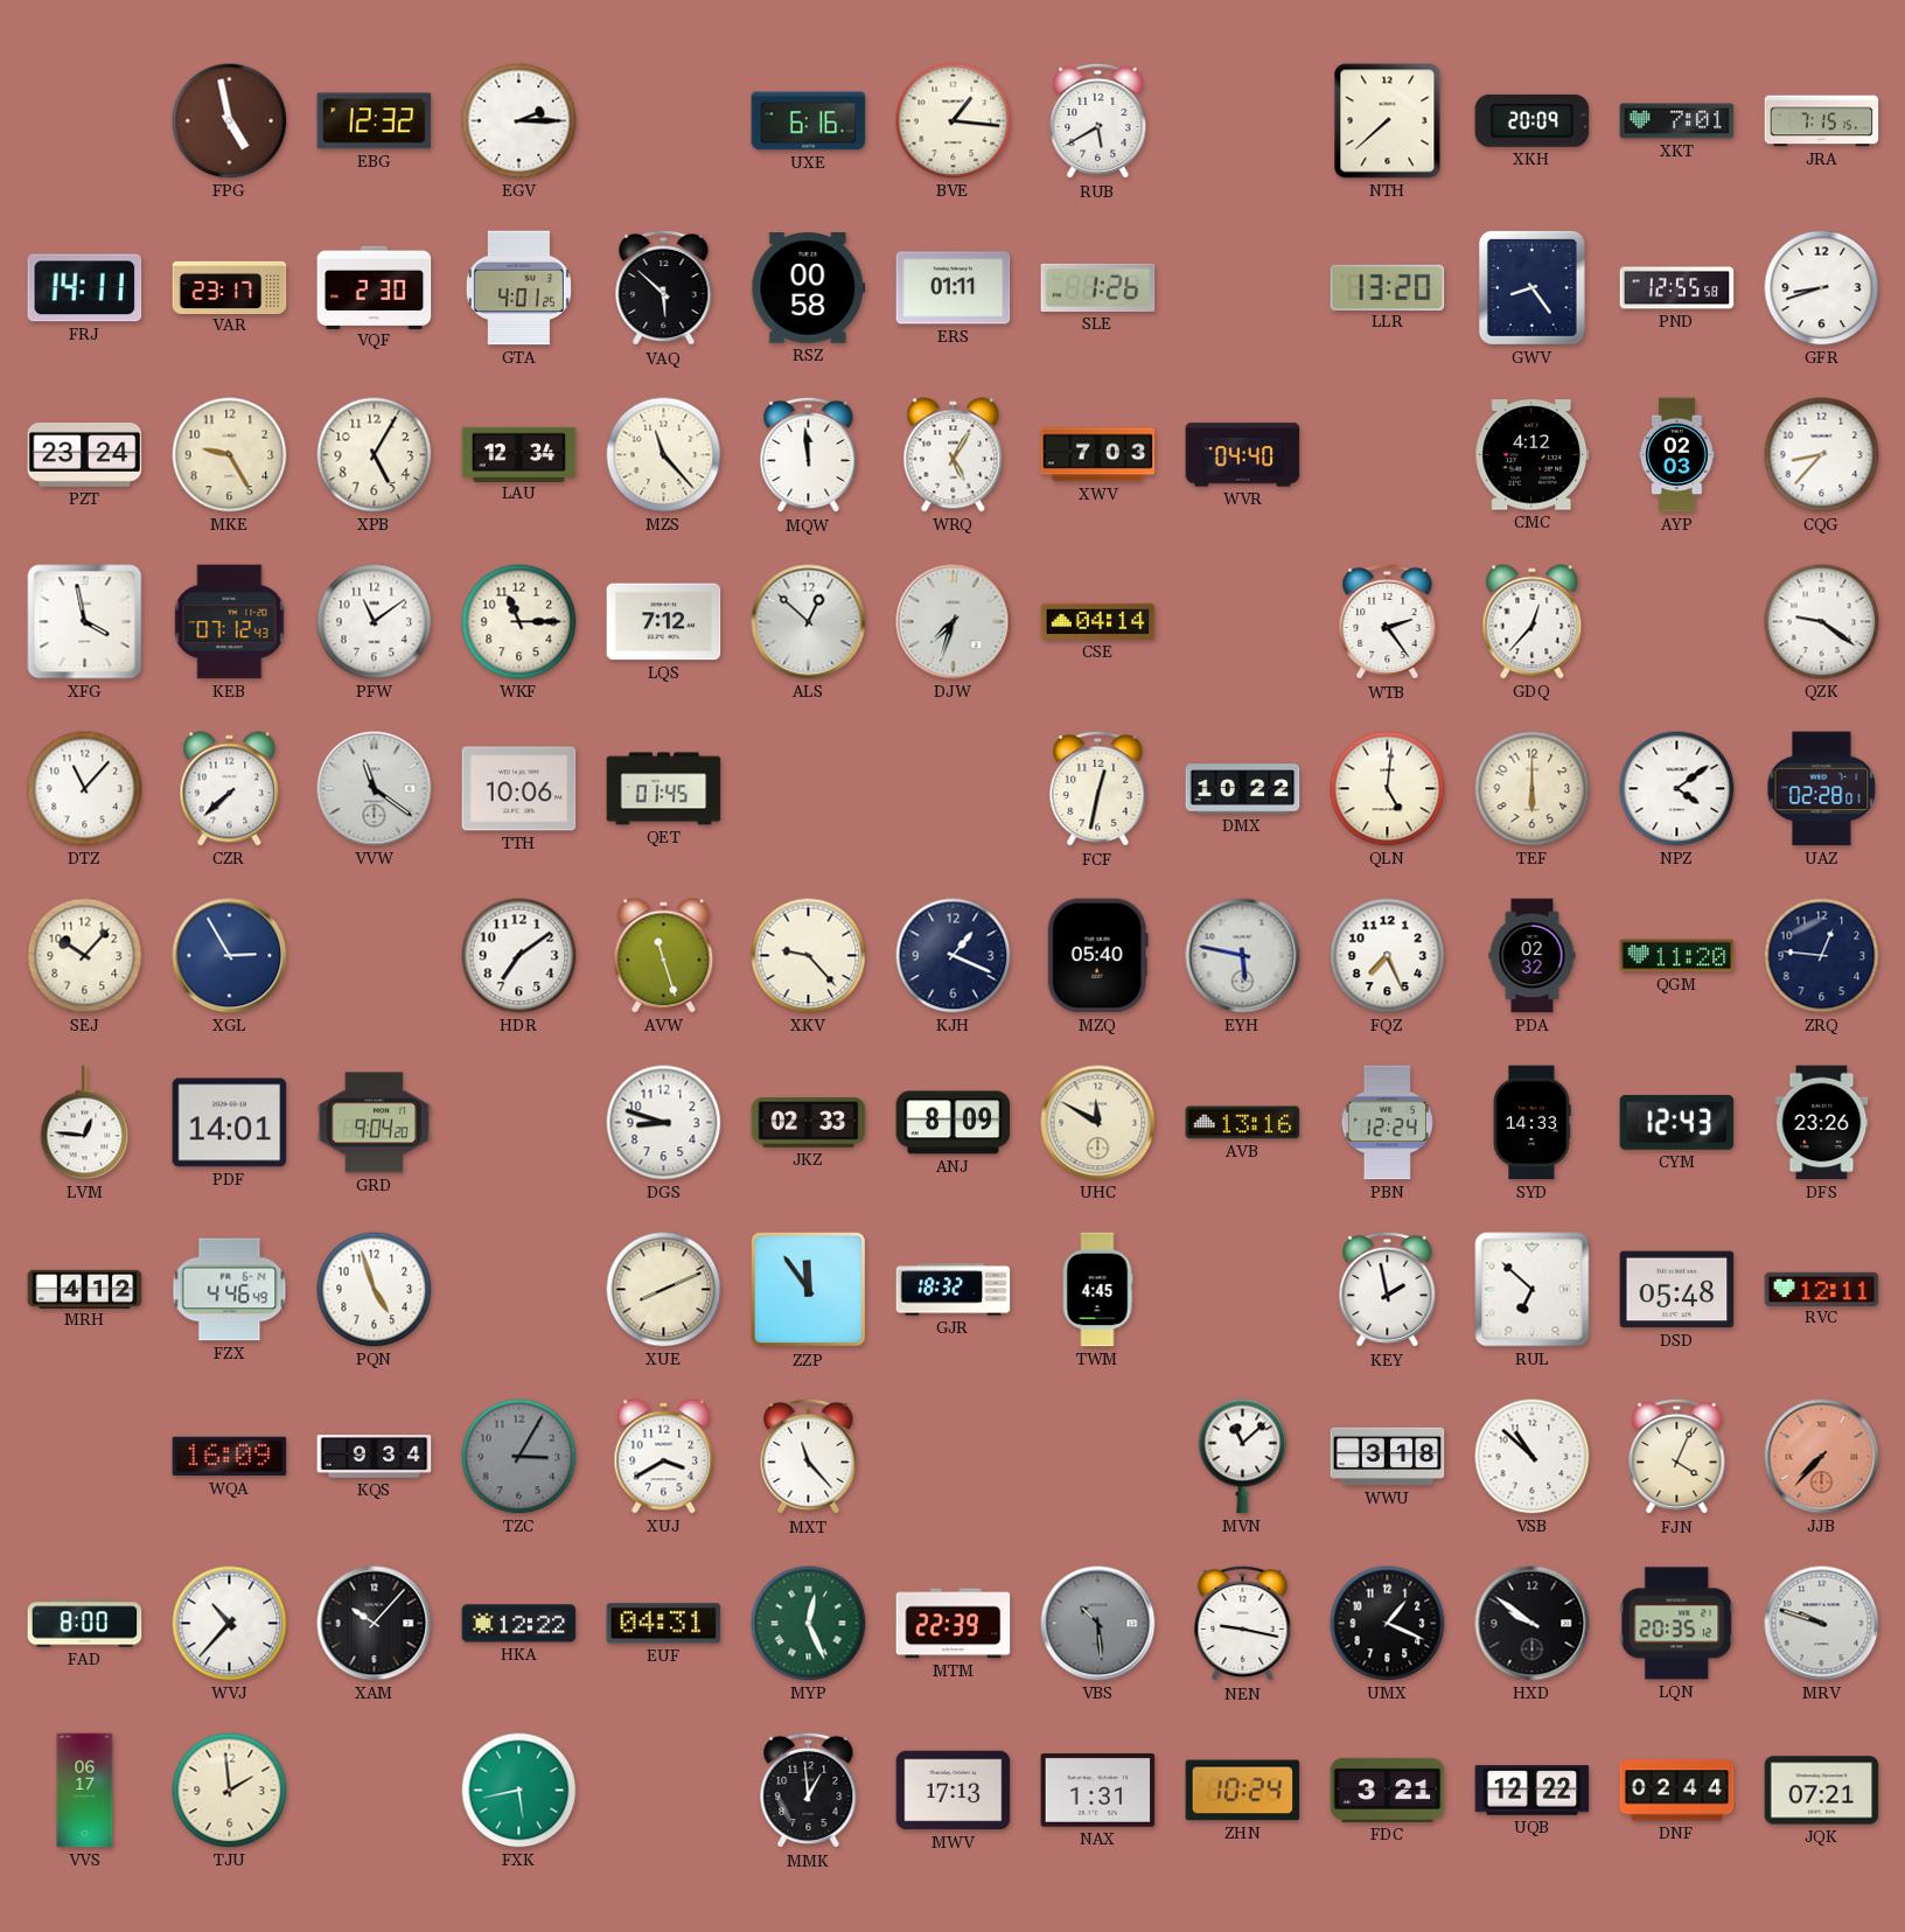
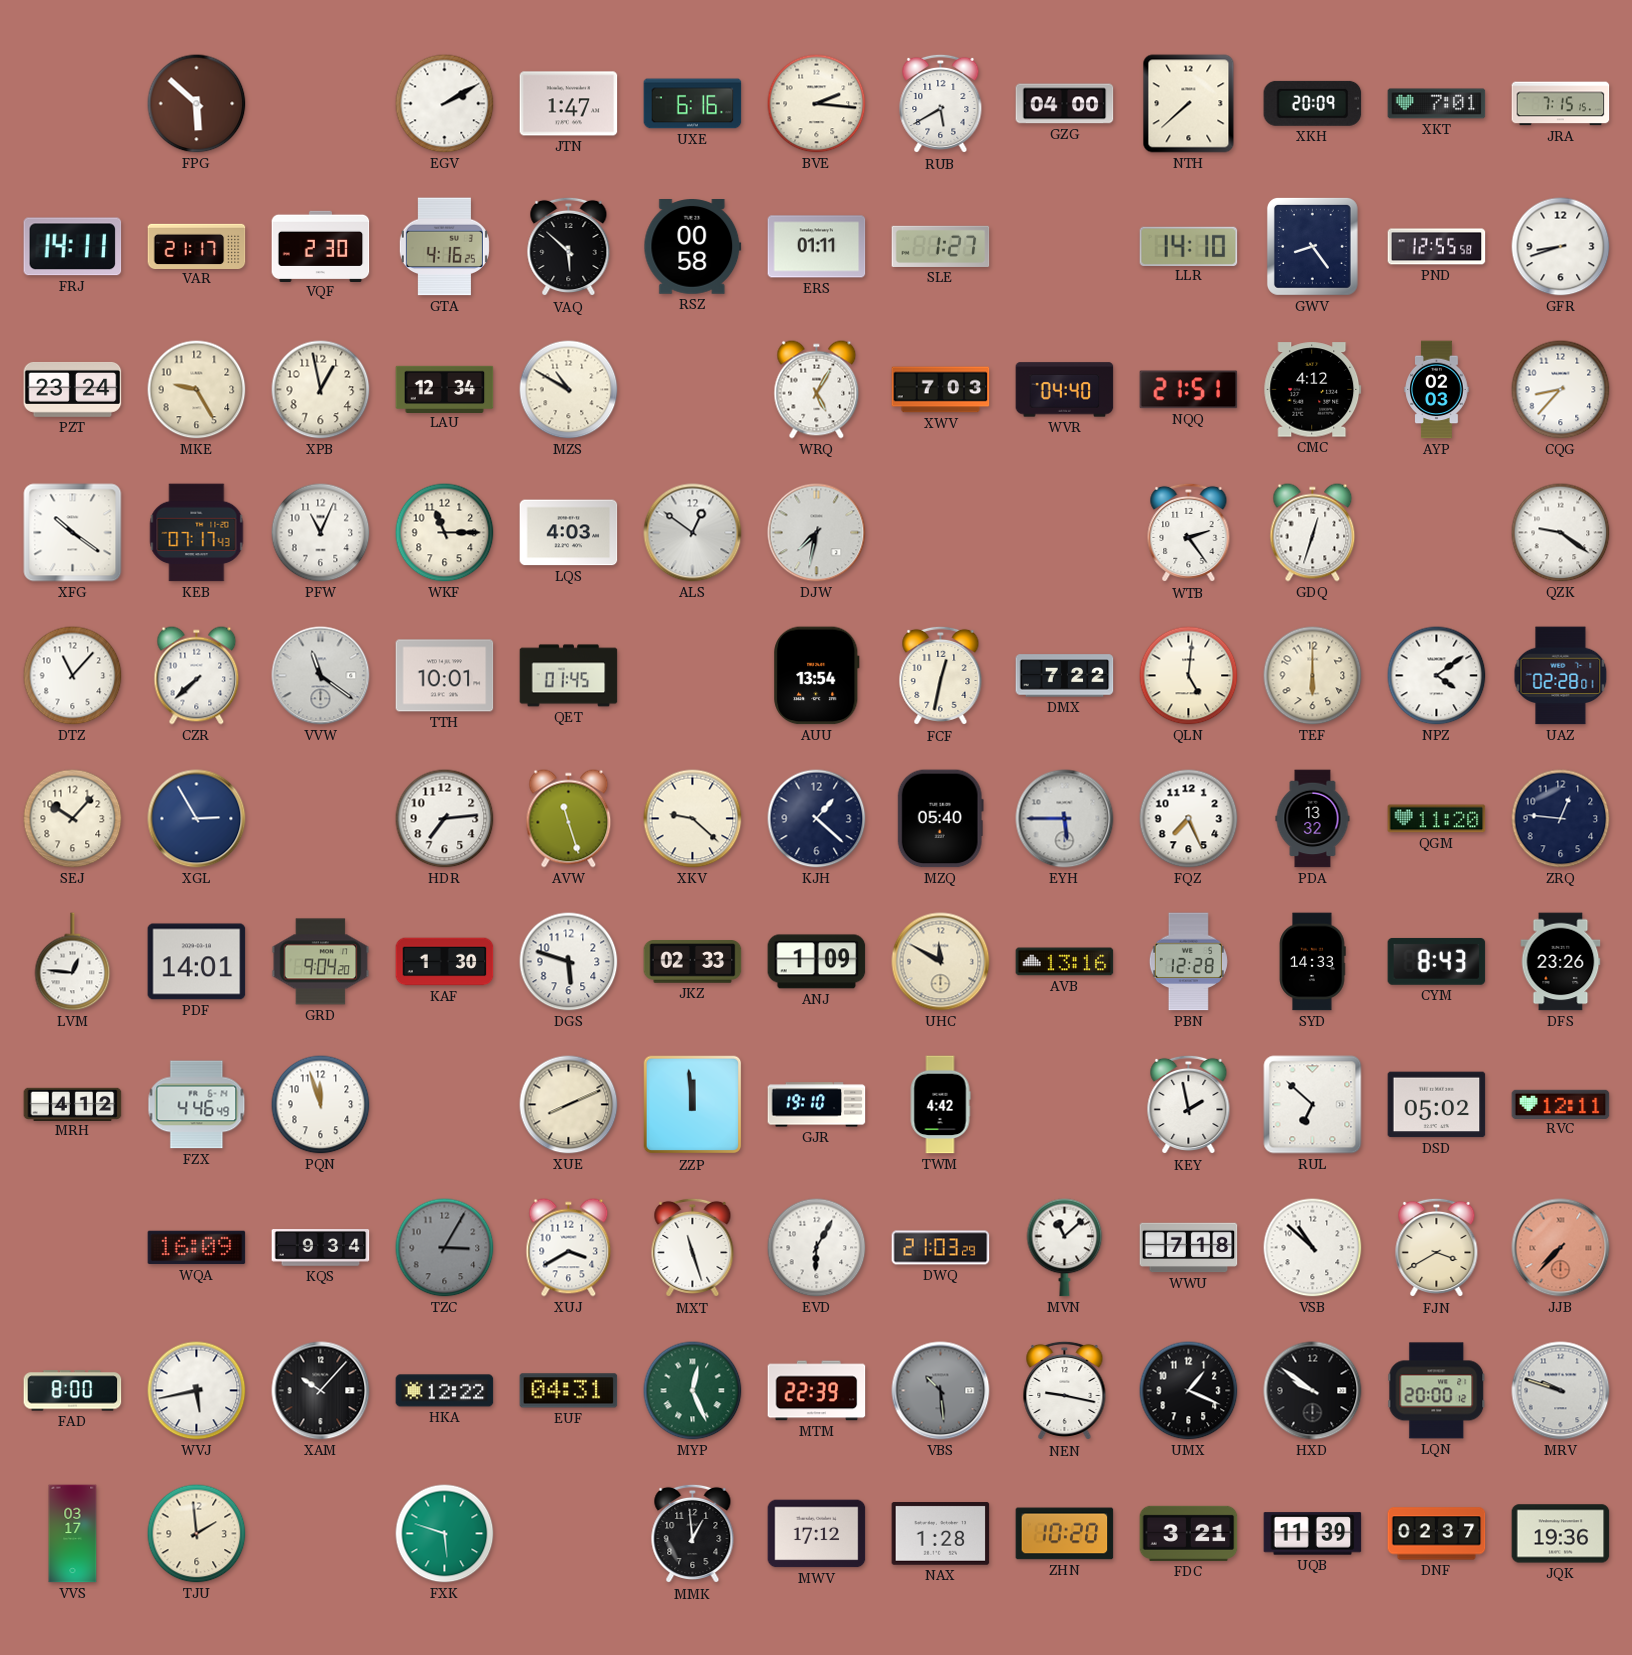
FPG: 4:58 -> 5:52 (197, 104)
EBG: 12:32 -> none (375, 121)
EGV: 2:15 -> 2:10 (445, 104)
JTN: none -> 1:47 (569, 104)
BVE: 1:16 -> 2:16 (817, 104)
GZG: none -> 04:00 (1065, 104)
VAR: 23:17 -> 21:17 (197, 246)
GTA: 4:01 -> 4:16 (444, 247)
SLE: 1:26 -> 1:27 (941, 246)
LLR: 13:20 -> 14:10 (1189, 246)
XPB: 5:05 -> 12:58 (321, 390)
MZS: 11:23 -> 10:50 (569, 390)
MQW: 11:59 -> none (809, 455)
NQQ: none -> 21:51 (1189, 390)
XFG: 3:58 -> 10:21 (73, 533)
KEB: 07:12 -> 07:17 (197, 533)
PFW: 11:09 -> 11:04 (321, 533)
LQS: 7:12 -> 4:03 (569, 533)
ALS: 12:52 -> 12:51 (693, 533)
DJW: 7:33 -> 7:32 (817, 533)
CSE: 04:14 -> none (1098, 621)
GDQ: 12:37 -> 12:33 (1313, 533)
TTH: 10:06 -> 10:01 (445, 676)
AUU: none -> 13:54 (817, 676)
DMX: 10:22 -> 7:22 (1065, 676)
HDR: 7:09 -> 7:14 (445, 819)
XKV: 9:23 -> 9:22 (693, 819)
KJH: 1:19 -> 1:22 (817, 819)
EYH: 5:47 -> 5:45 (1065, 819)
PDA: 02:32 -> 13:32 (1313, 819)
KAF: none -> 1:30 (445, 962)
DGS: 8:48 -> 5:48 (569, 962)
ANJ: 8:09 -> 1:09 (817, 962)
PBN: 12:24 -> 12:28 (1188, 962)
CYM: 12:43 -> 8:43 (1437, 961)
PQN: 4:57 -> 11:57 (321, 1105)
ZZP: 11:54 -> 11:59 (693, 1105)
GJR: 18:32 -> 19:10 (817, 1105)
TWM: 4:45 -> 4:42 (940, 1105)
DSD: 05:48 -> 05:02 (1437, 1105)
MXT: 11:23 -> 11:27 (693, 1248)
EVD: none -> 6:05 (817, 1248)
DWQ: none -> 21:03 (941, 1248)
WWU: 3:18 -> 7:18 (1189, 1248)
FJN: 4:04 -> 3:40 (1437, 1248)
WVJ: 10:37 -> 5:43 (197, 1391)
LQN: 20:35 -> 20:00 (1437, 1391)
VVS: 06:17 -> 03:17 (73, 1534)
FXK: 5:43 -> 5:48 (445, 1534)
MWV: 17:13 -> 17:12 (817, 1534)
NAX: 1:31 -> 1:28 (941, 1534)
ZHN: 10:24 -> 10:20 (1065, 1534)
UQB: 12:22 -> 11:39 (1313, 1534)
DNF: 02:44 -> 02:37 (1437, 1534)
JQK: 07:21 -> 19:36 (1561, 1534)
